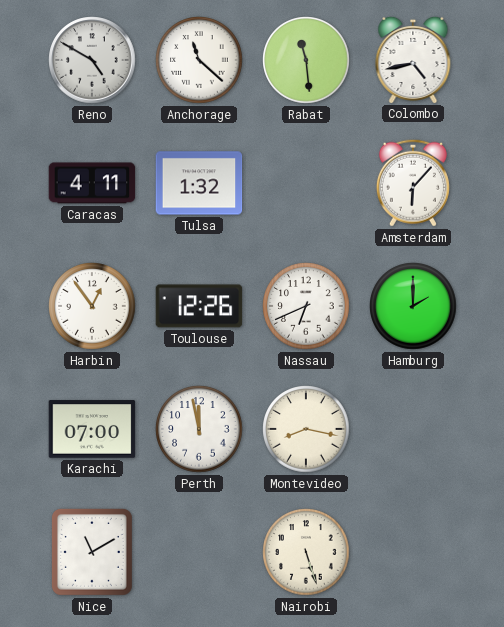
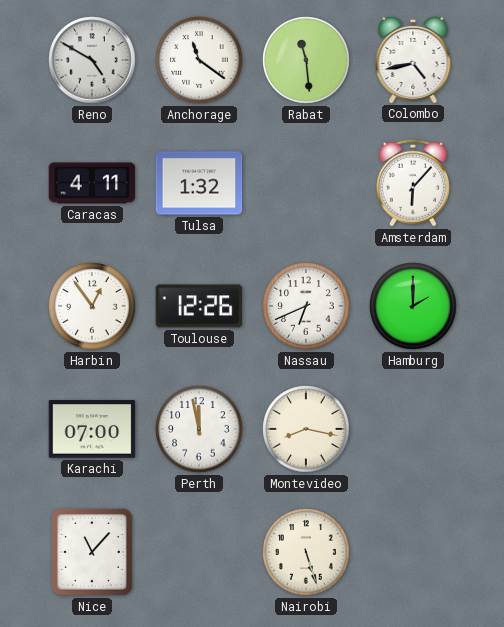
Anchorage: 11:22 -> 11:21 (199, 60)
Nice: 11:10 -> 11:07 (92, 552)
